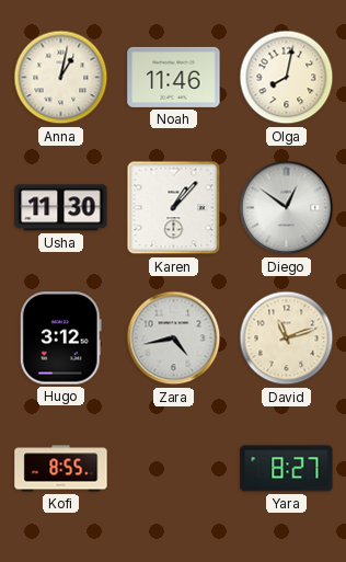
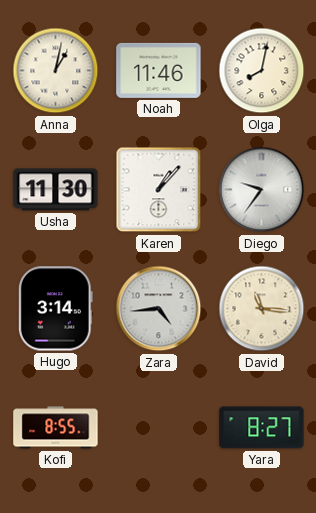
Diego: 12:51 -> 9:36 (262, 190)
Hugo: 3:12 -> 3:14 (55, 309)
Zara: 4:43 -> 4:44 (159, 309)
David: 11:12 -> 11:16 (262, 309)
